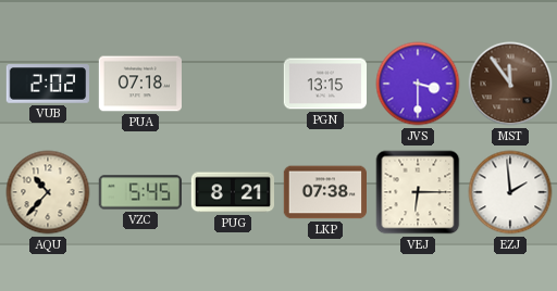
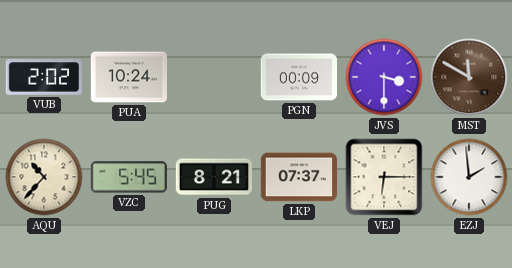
PUA: 07:18 -> 10:24 (128, 77)
PGN: 13:15 -> 00:09 (298, 77)
MST: 11:54 -> 11:50 (469, 77)
LKP: 07:38 -> 07:37 (298, 177)
